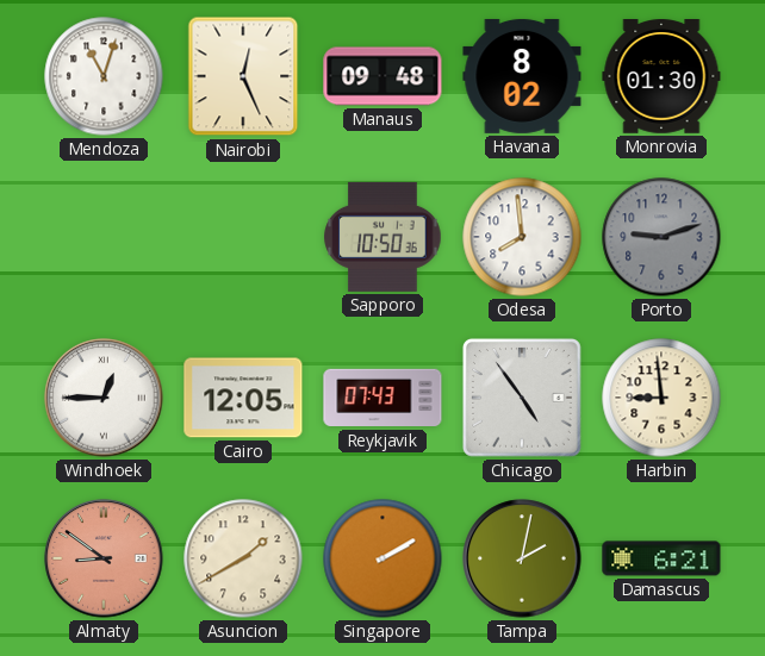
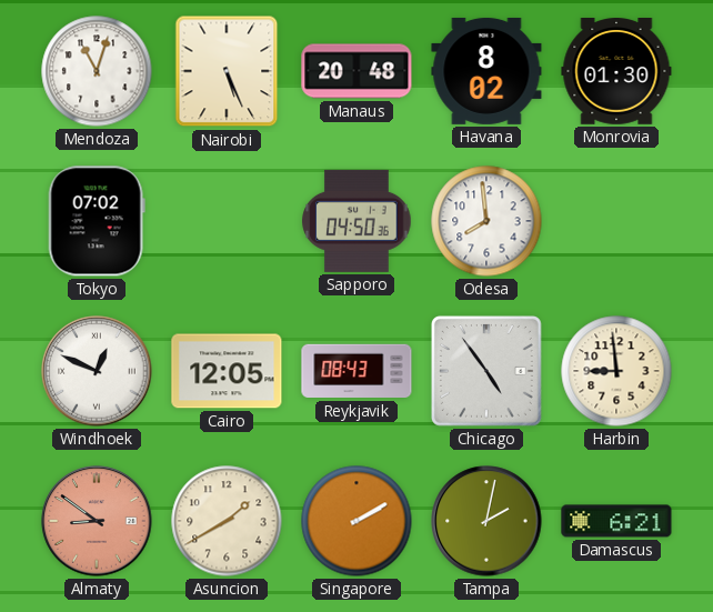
Nairobi: 12:26 -> 5:26 (227, 71)
Manaus: 09:48 -> 20:48 (356, 71)
Tokyo: none -> 07:02 (97, 221)
Sapporo: 10:50 -> 04:50 (356, 221)
Porto: 9:12 -> none (661, 237)
Windhoek: 12:45 -> 12:49 (97, 371)
Reykjavik: 07:43 -> 08:43 (356, 371)
